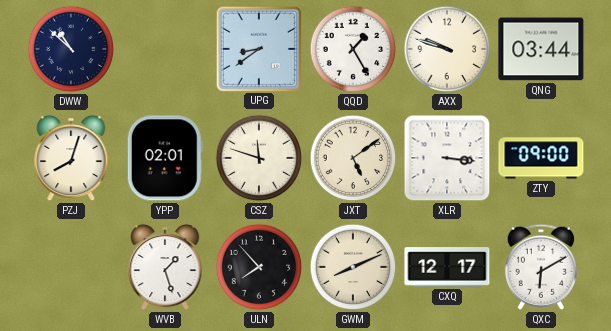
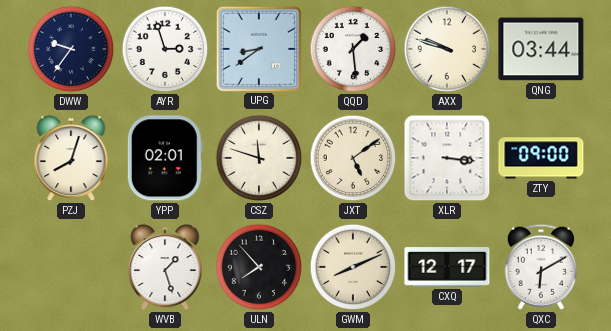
DWW: 10:52 -> 9:36 (71, 49)
AYR: none -> 2:57 (165, 49)
QQD: 1:25 -> 1:29 (353, 49)
